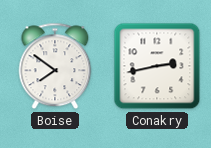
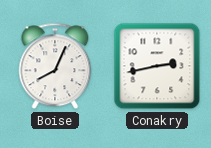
Boise: 7:51 -> 8:04 (55, 66)
